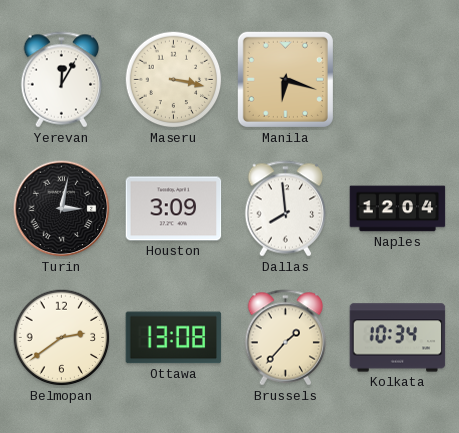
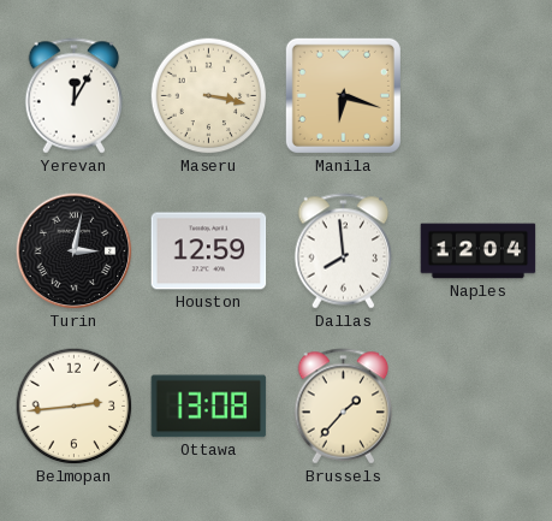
Houston: 3:09 -> 12:59 (209, 251)
Belmopan: 2:39 -> 2:44 (75, 407)
Kolkata: 10:34 -> none (398, 338)
